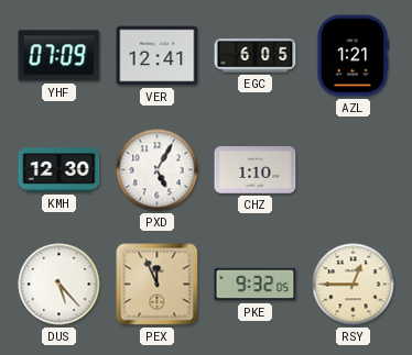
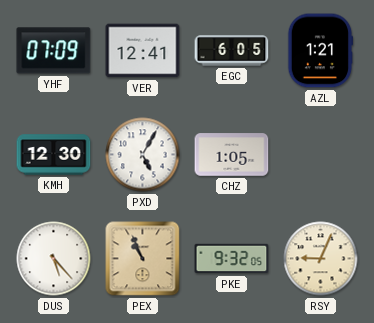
CHZ: 1:10 -> 1:05 (232, 155)
PEX: 11:56 -> 10:56 (143, 259)
RSY: 12:45 -> 9:04 (321, 259)
